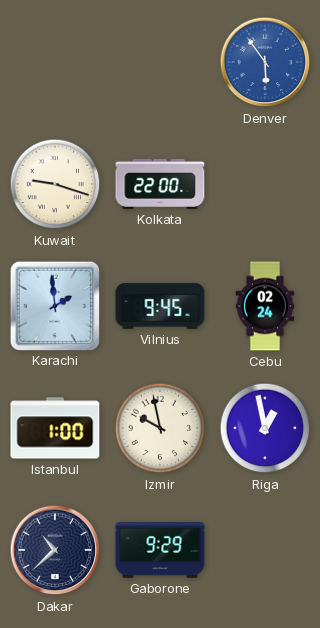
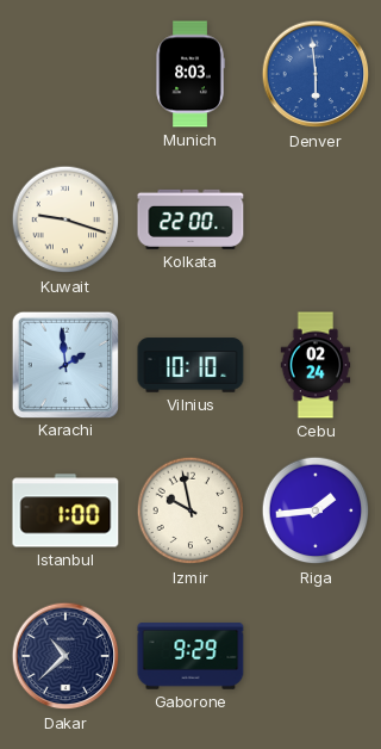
Munich: none -> 8:03 (190, 74)
Denver: 5:54 -> 5:59 (316, 74)
Vilnius: 9:45 -> 10:10 (190, 365)
Riga: 12:58 -> 1:44 (316, 510)
